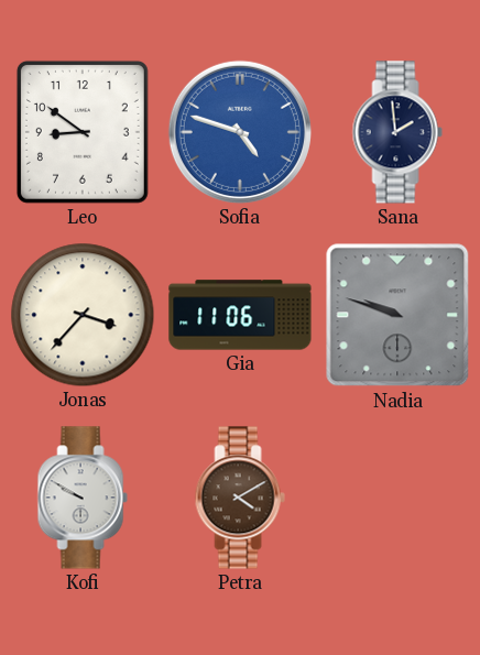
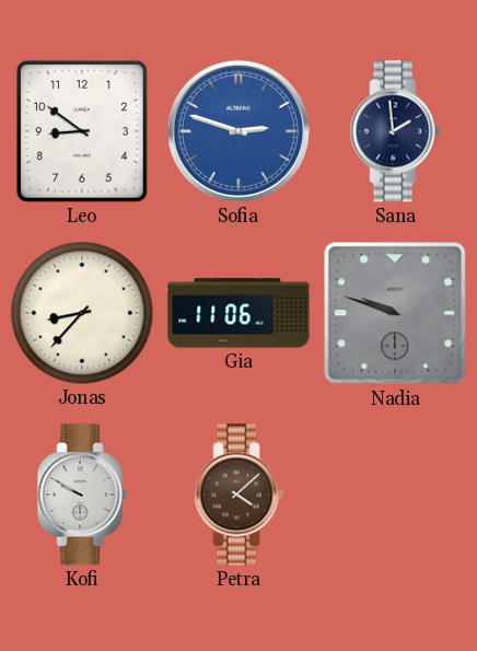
Sofia: 4:48 -> 2:48 (238, 131)
Jonas: 3:37 -> 8:37 (82, 313)
Petra: 4:10 -> 4:08 (238, 495)
